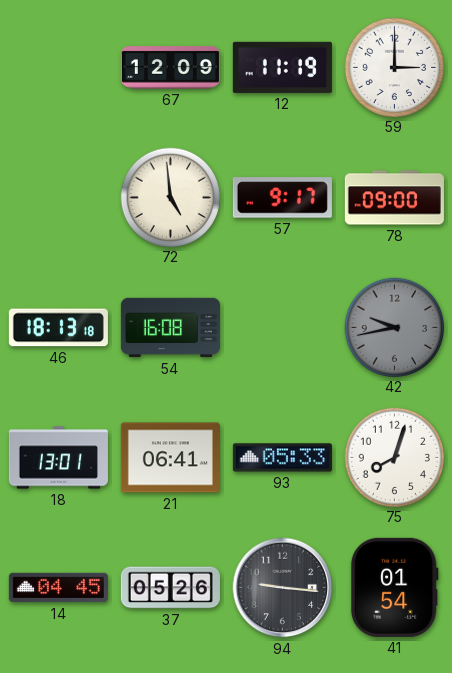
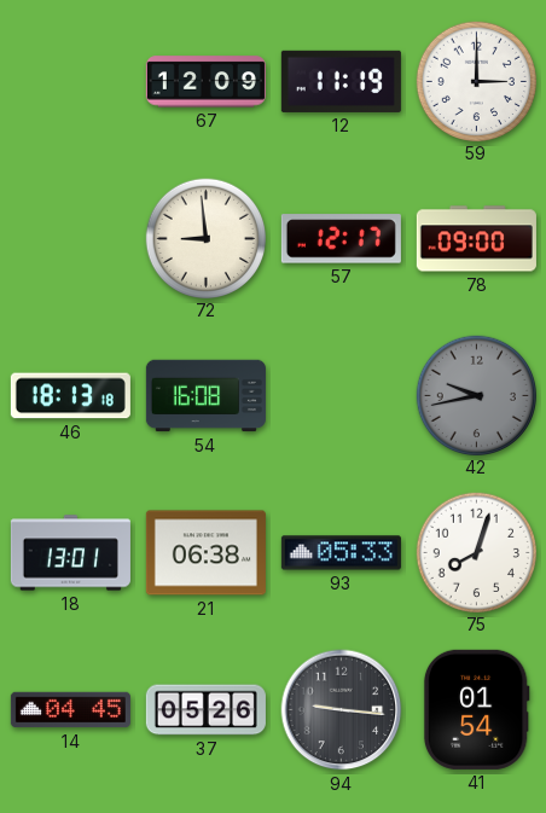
72: 4:59 -> 8:59 (205, 238)
57: 9:17 -> 12:17 (341, 239)
21: 06:41 -> 06:38 (205, 553)
